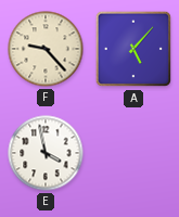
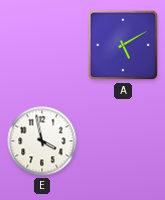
F: 9:23 -> none (46, 49)
A: 5:07 -> 5:10 (123, 45)
